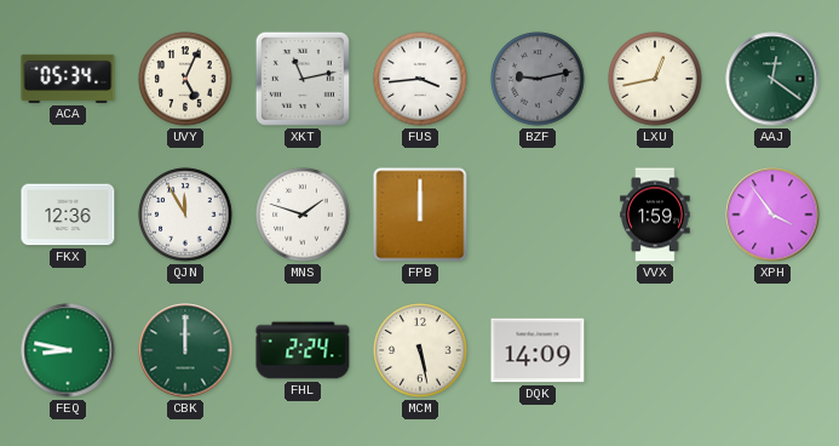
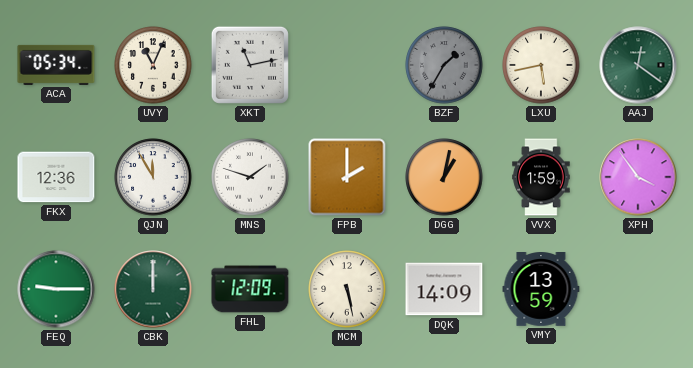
UVY: 5:04 -> 11:04 (153, 65)
FUS: 3:44 -> none (420, 79)
BZF: 9:13 -> 1:35 (444, 65)
LXU: 12:43 -> 5:43 (541, 65)
FPB: 12:00 -> 2:00 (347, 177)
DGG: none -> 1:02 (444, 177)
FEQ: 8:47 -> 9:15 (56, 289)
FHL: 2:24 -> 12:09 (250, 289)
VMY: none -> 13:59 (541, 290)
